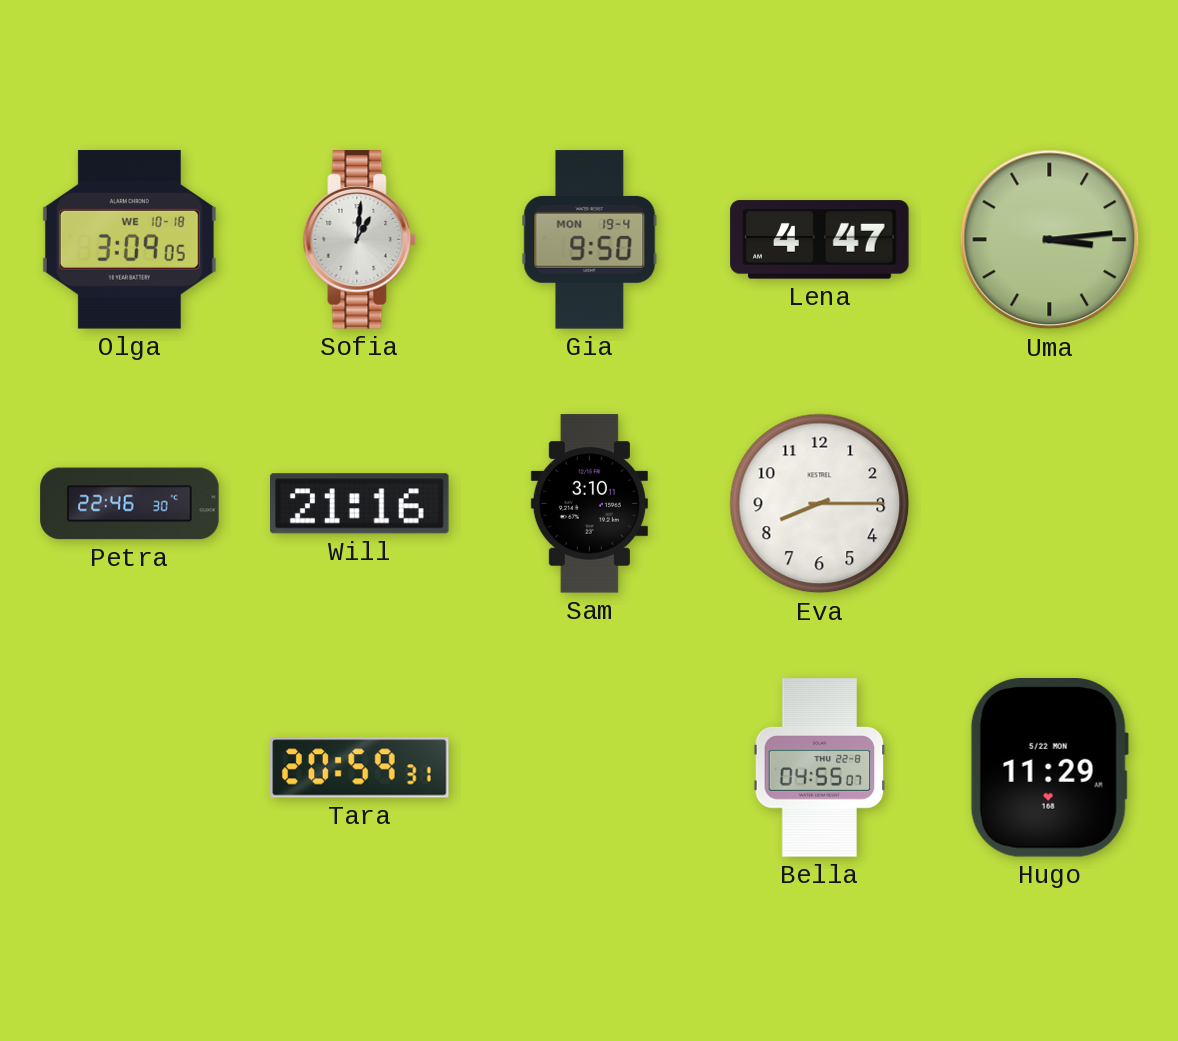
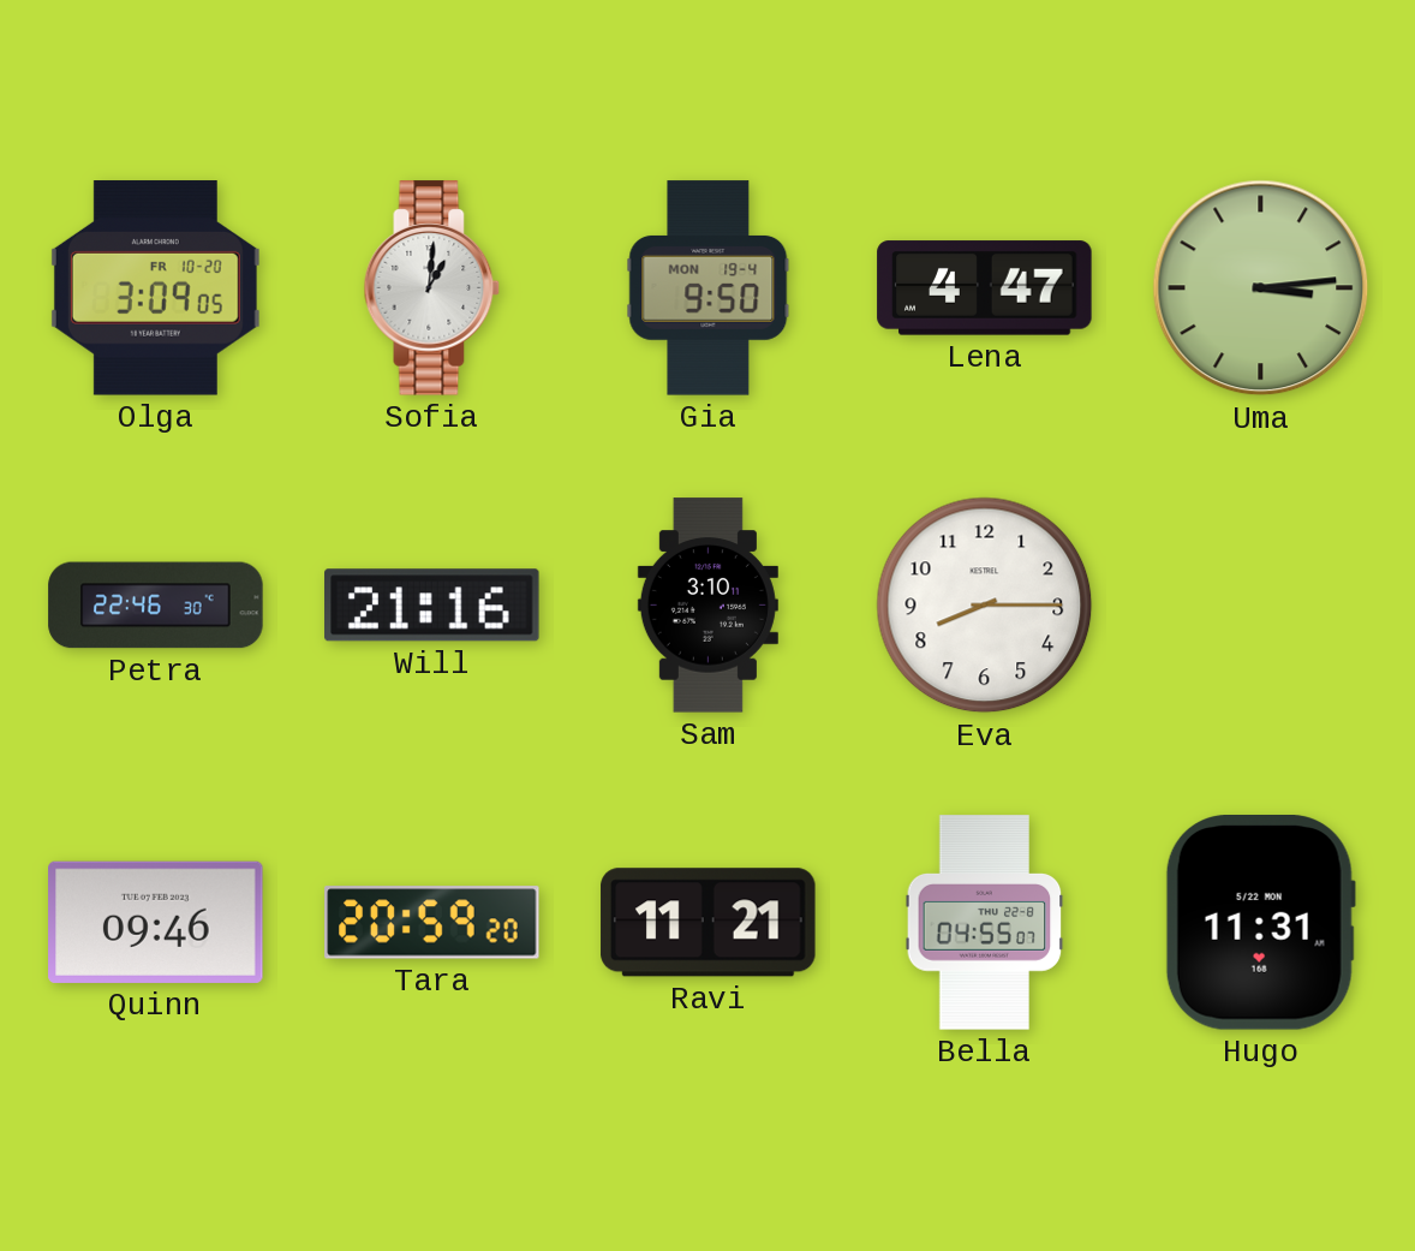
Olga date: WE 10-18 -> FR 10-20 (155, 288)
Quinn: none -> 09:46 (156, 922)
Tara: 20:59:31 -> 20:59:20 (432, 923)
Ravi: none -> 11:21 (709, 923)
Hugo: 11:29 -> 11:31 (1260, 923)
